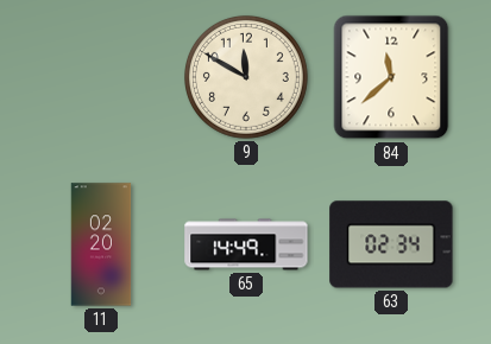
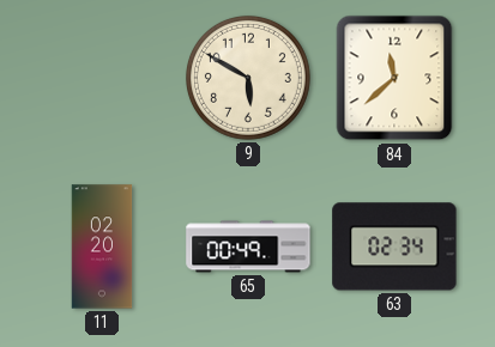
9: 11:50 -> 5:50 (248, 78)
65: 14:49 -> 00:49 (248, 246)
